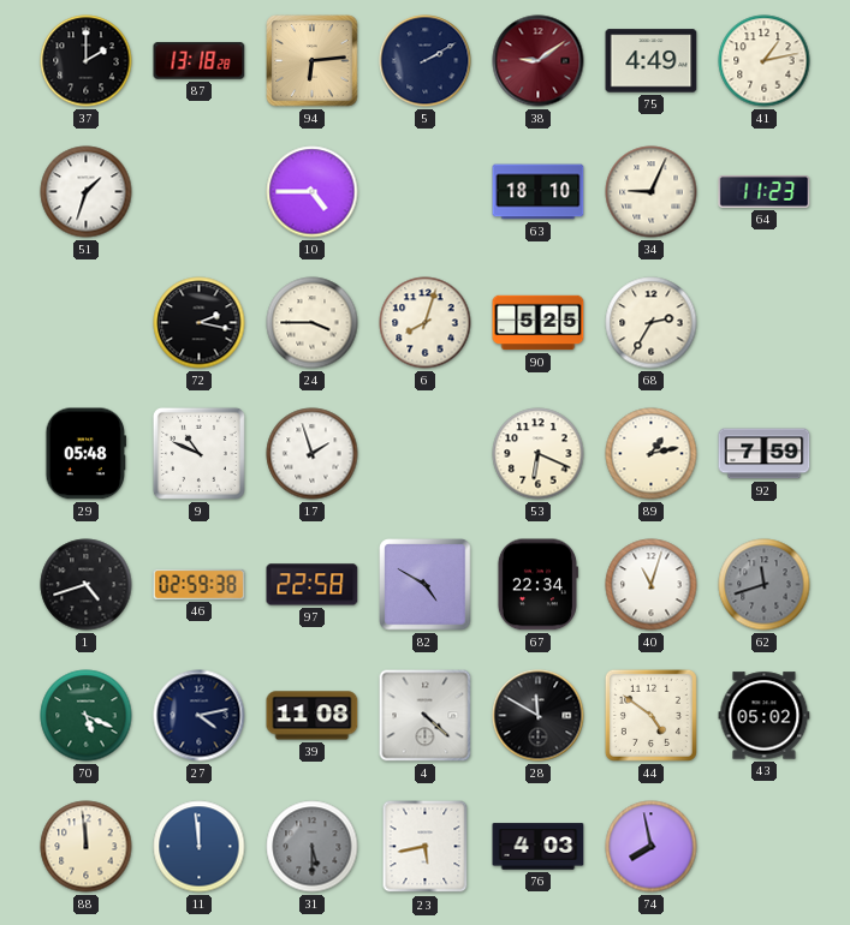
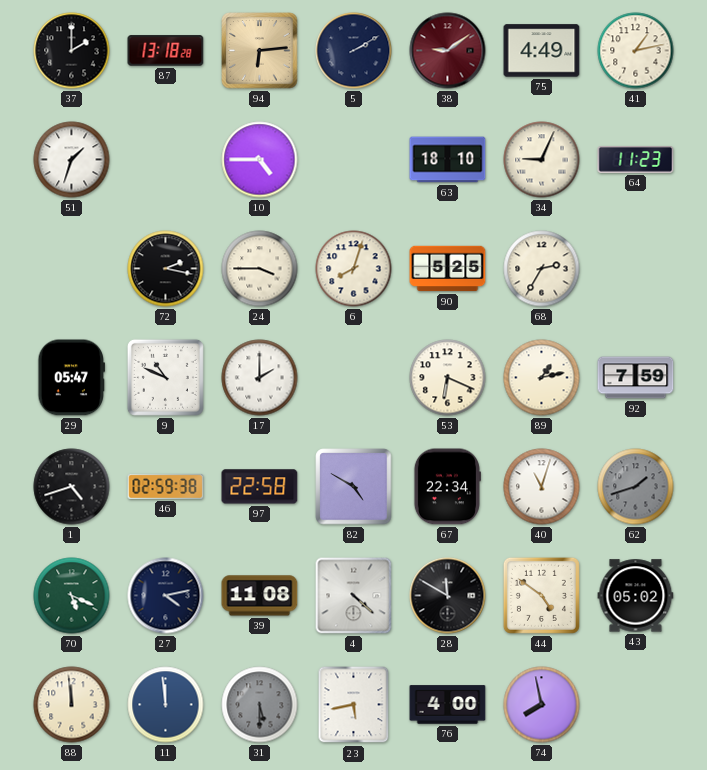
29: 05:48 -> 05:47 (72, 378)
17: 1:57 -> 2:00 (260, 378)
62: 11:42 -> 1:42 (636, 487)
76: 4:03 -> 4:00 (448, 705)
